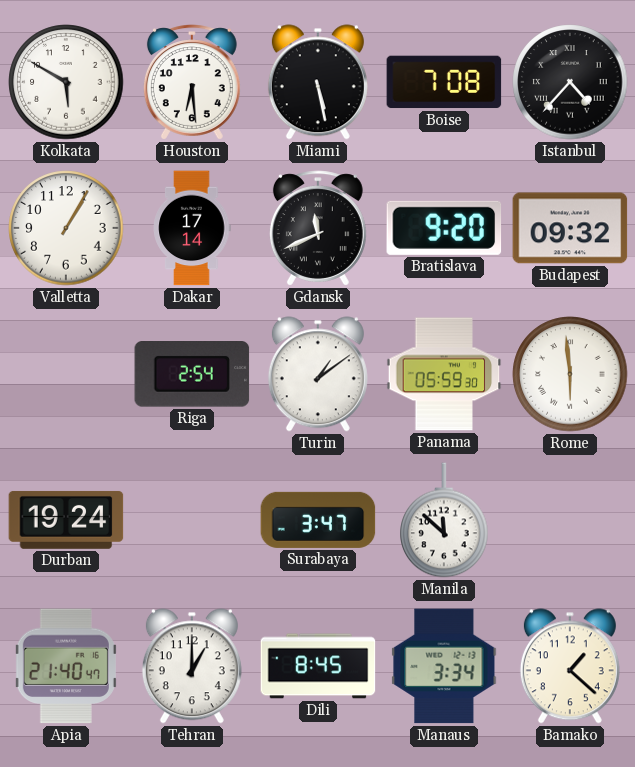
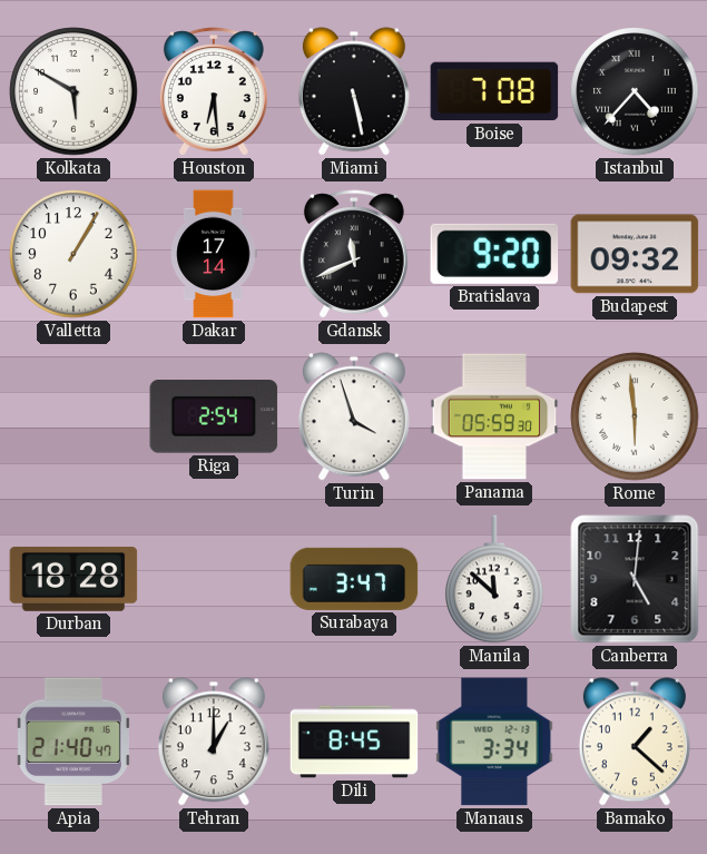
Turin: 1:09 -> 3:57 (354, 416)
Durban: 19:24 -> 18:28 (73, 579)
Canberra: none -> 5:01 (635, 579)
